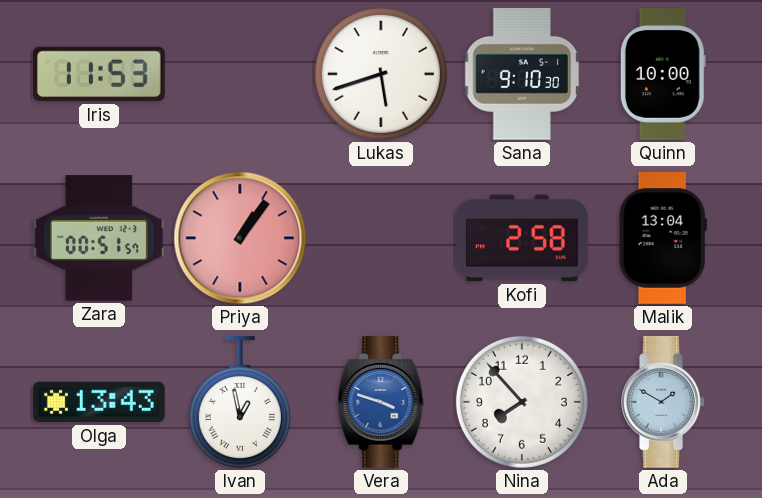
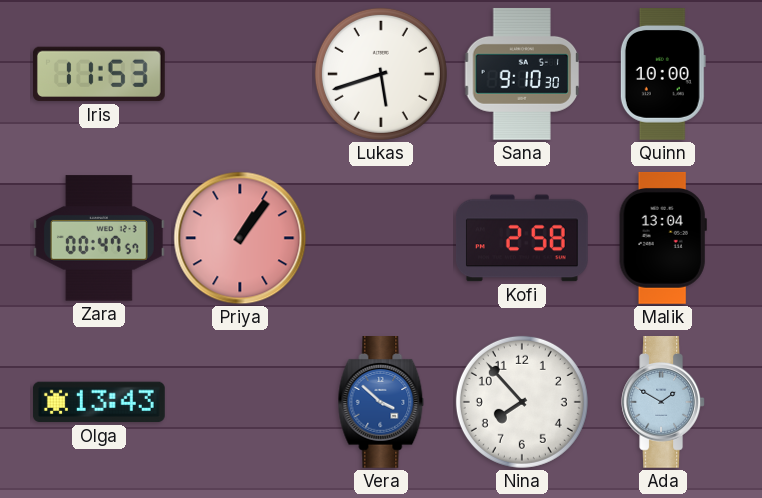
Zara: 00:51 -> 00:47 (99, 238)
Ivan: 12:58 -> none (240, 402)
Vera: 3:48 -> 3:52 (381, 403)
